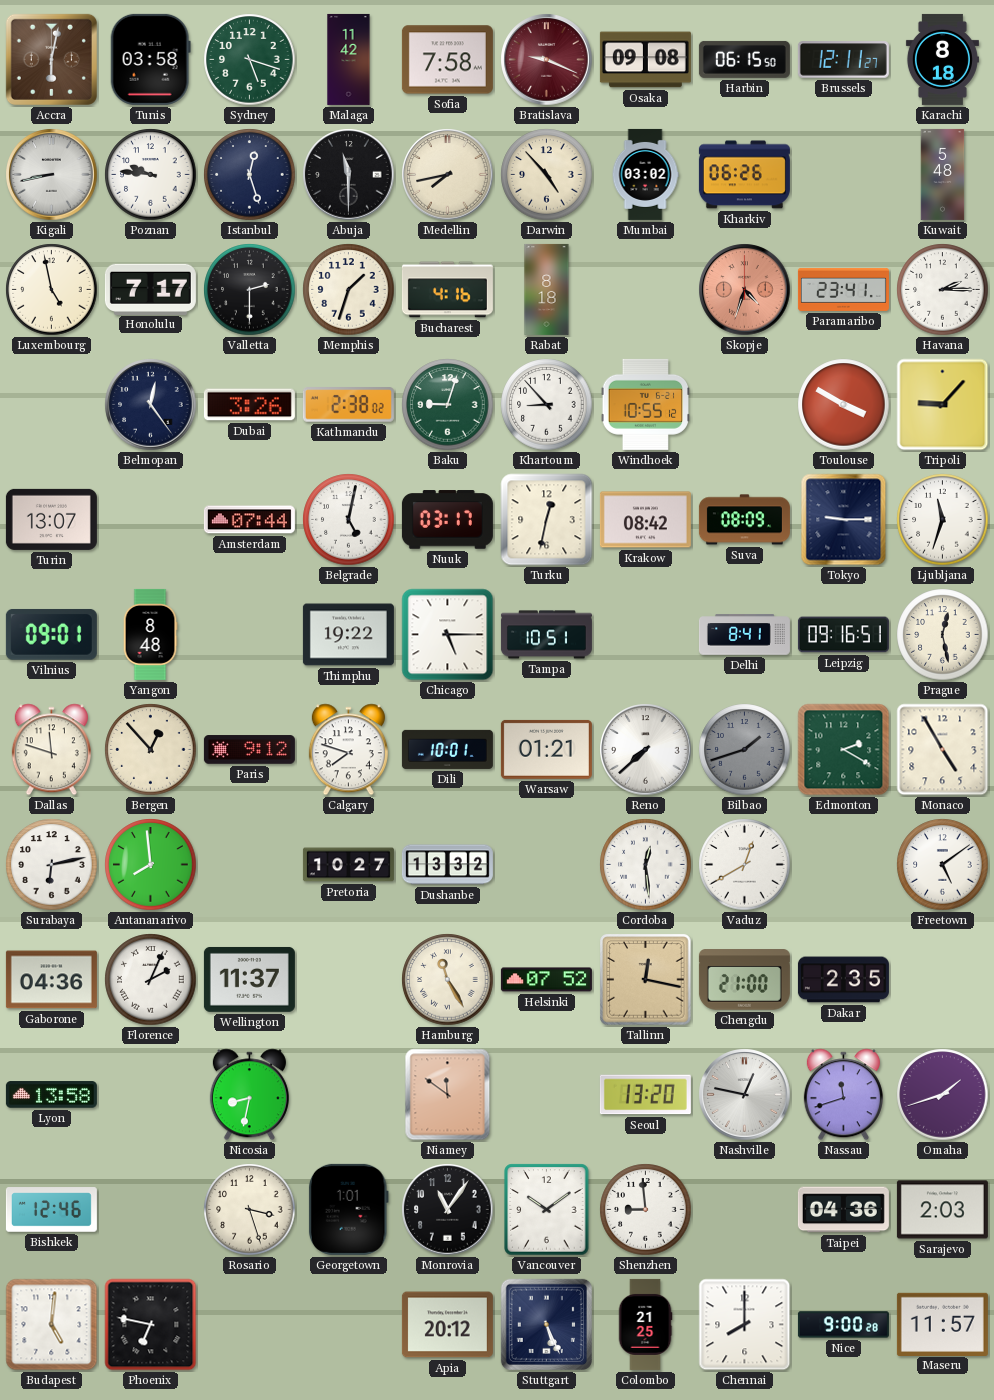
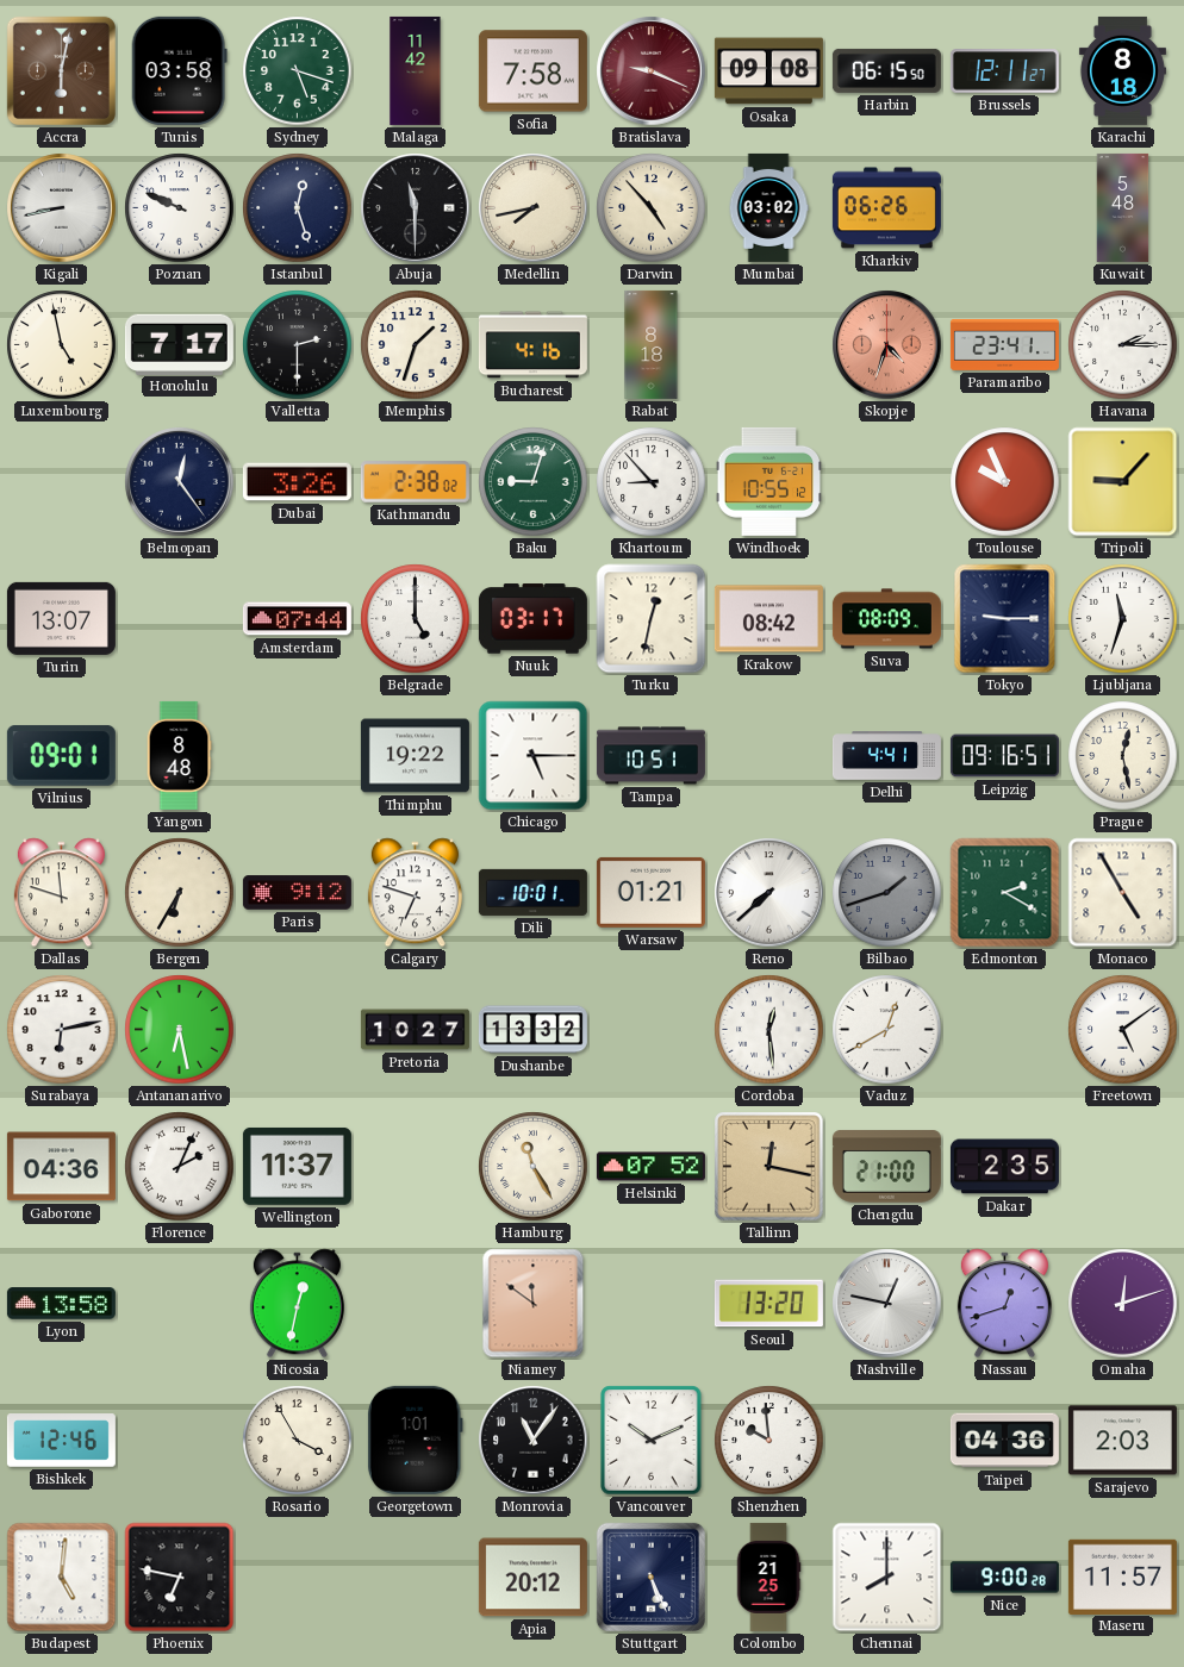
Poznan: 9:46 -> 9:49 (180, 208)
Toulouse: 3:50 -> 9:56 (1005, 482)
Belgrade: 5:02 -> 5:00 (416, 619)
Delhi: 8:41 -> 4:41 (886, 756)
Bergen: 12:53 -> 6:35 (180, 893)
Calgary: 7:48 -> 6:48 (415, 893)
Antananarivo: 7:59 -> 6:28 (180, 1030)
Nicosia: 8:32 -> 12:32 (297, 1304)
Nassau: 11:42 -> 12:42 (1004, 1304)
Omaha: 1:42 -> 12:12 (1123, 1304)
Rosario: 3:27 -> 3:55 (298, 1441)
Vancouver: 10:09 -> 10:11 (652, 1441)
Shenzhen: 8:59 -> 9:59 (769, 1441)
